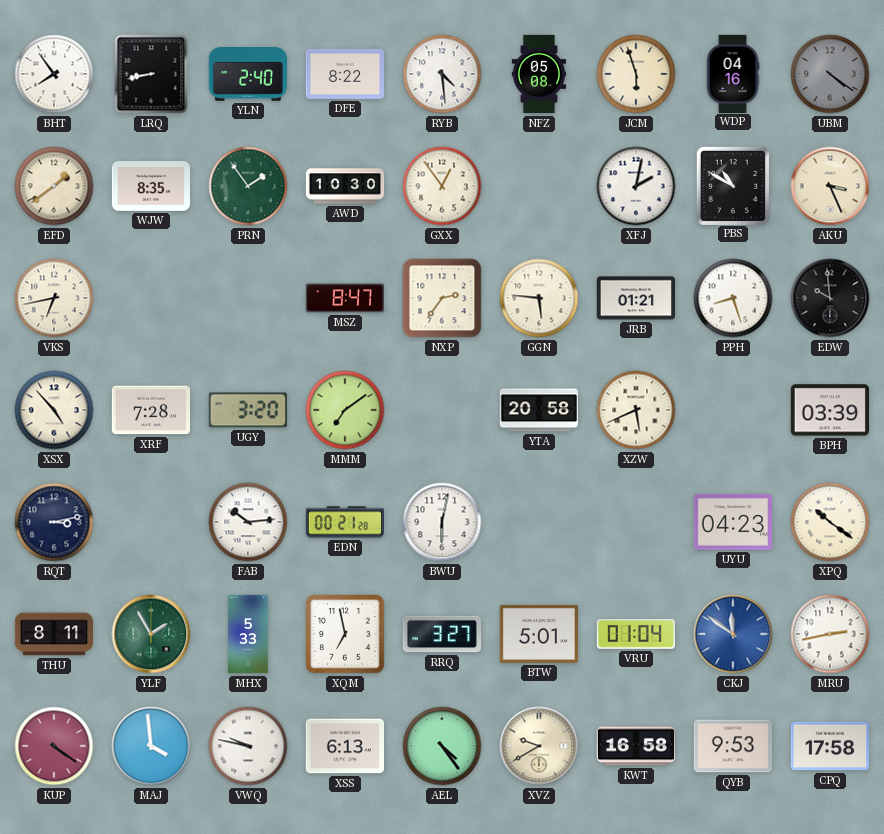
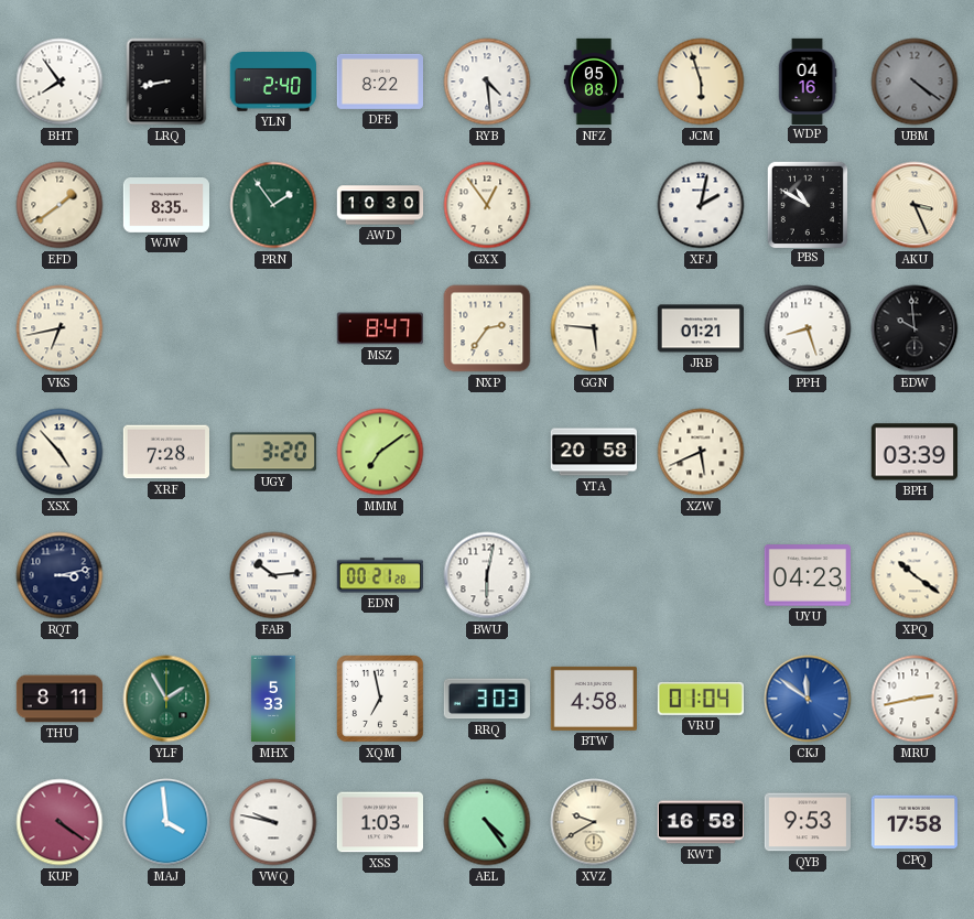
RRQ: 3:27 -> 3:03 (486, 699)
BTW: 5:01 -> 4:58 (593, 699)
XSS: 6:13 -> 1:03 (379, 822)
